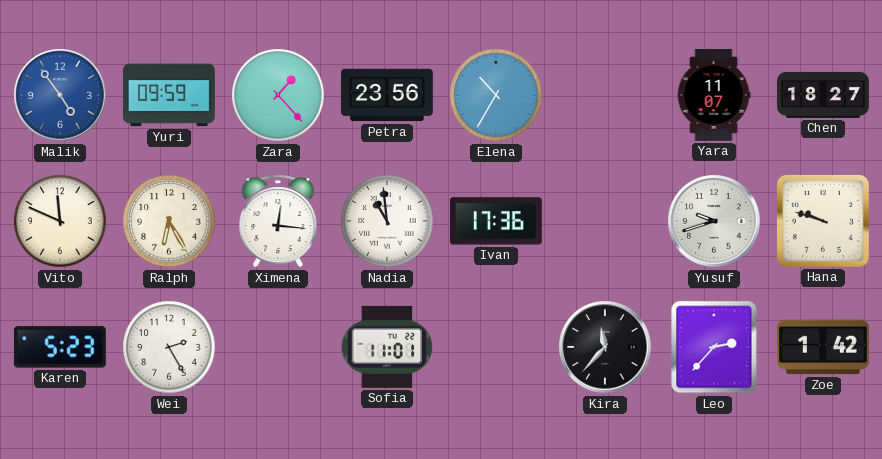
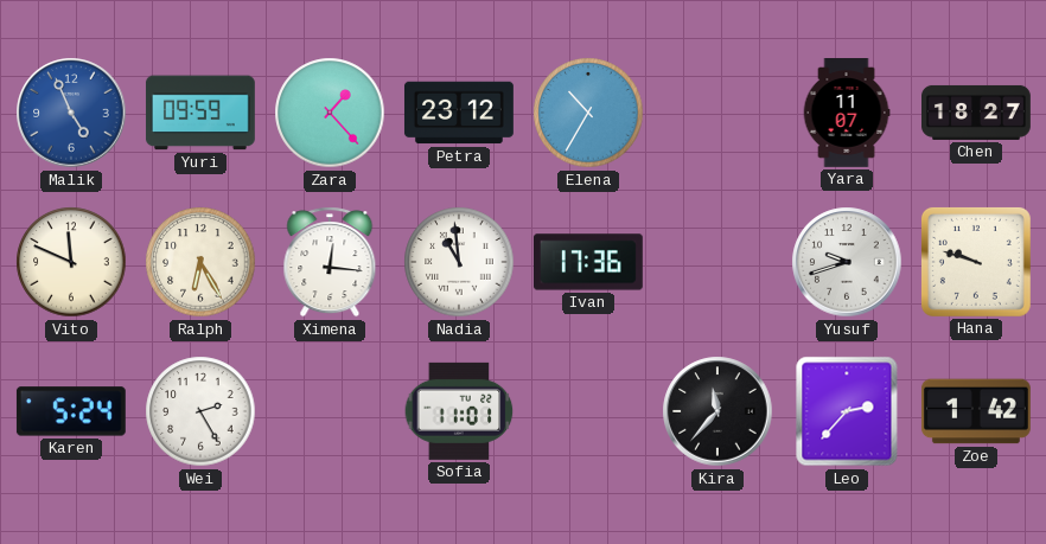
Malik: 4:54 -> 4:56 (71, 113)
Petra: 23:56 -> 23:12 (459, 113)
Karen: 5:23 -> 5:24 (71, 411)
